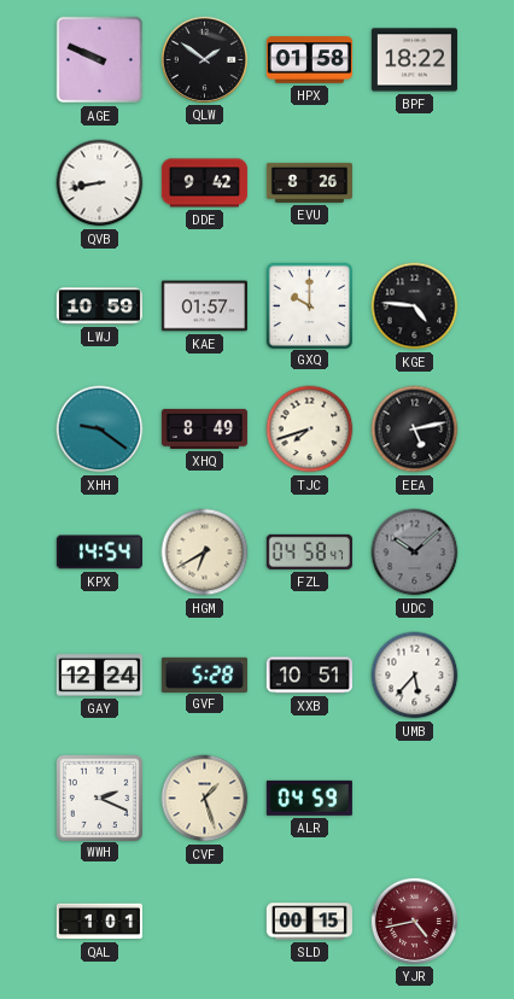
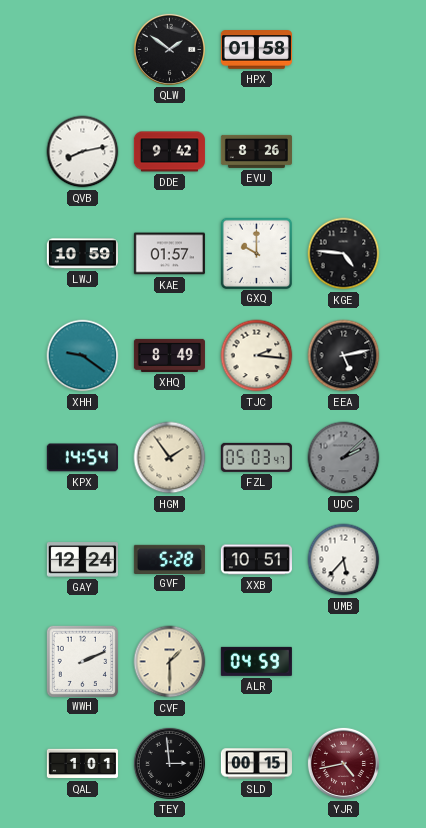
AGE: 9:49 -> none (100, 60)
BPF: 18:22 -> none (414, 60)
QVB: 8:43 -> 8:13 (83, 152)
TJC: 7:42 -> 2:16 (257, 356)
HGM: 6:40 -> 1:54 (170, 458)
FZL: 04:58 -> 05:03 (256, 457)
UDC: 10:08 -> 2:08 (344, 458)
WWH: 2:19 -> 2:11 (82, 661)
CVF: 1:27 -> 1:30 (170, 662)
TEY: none -> 2:59 (169, 763)
